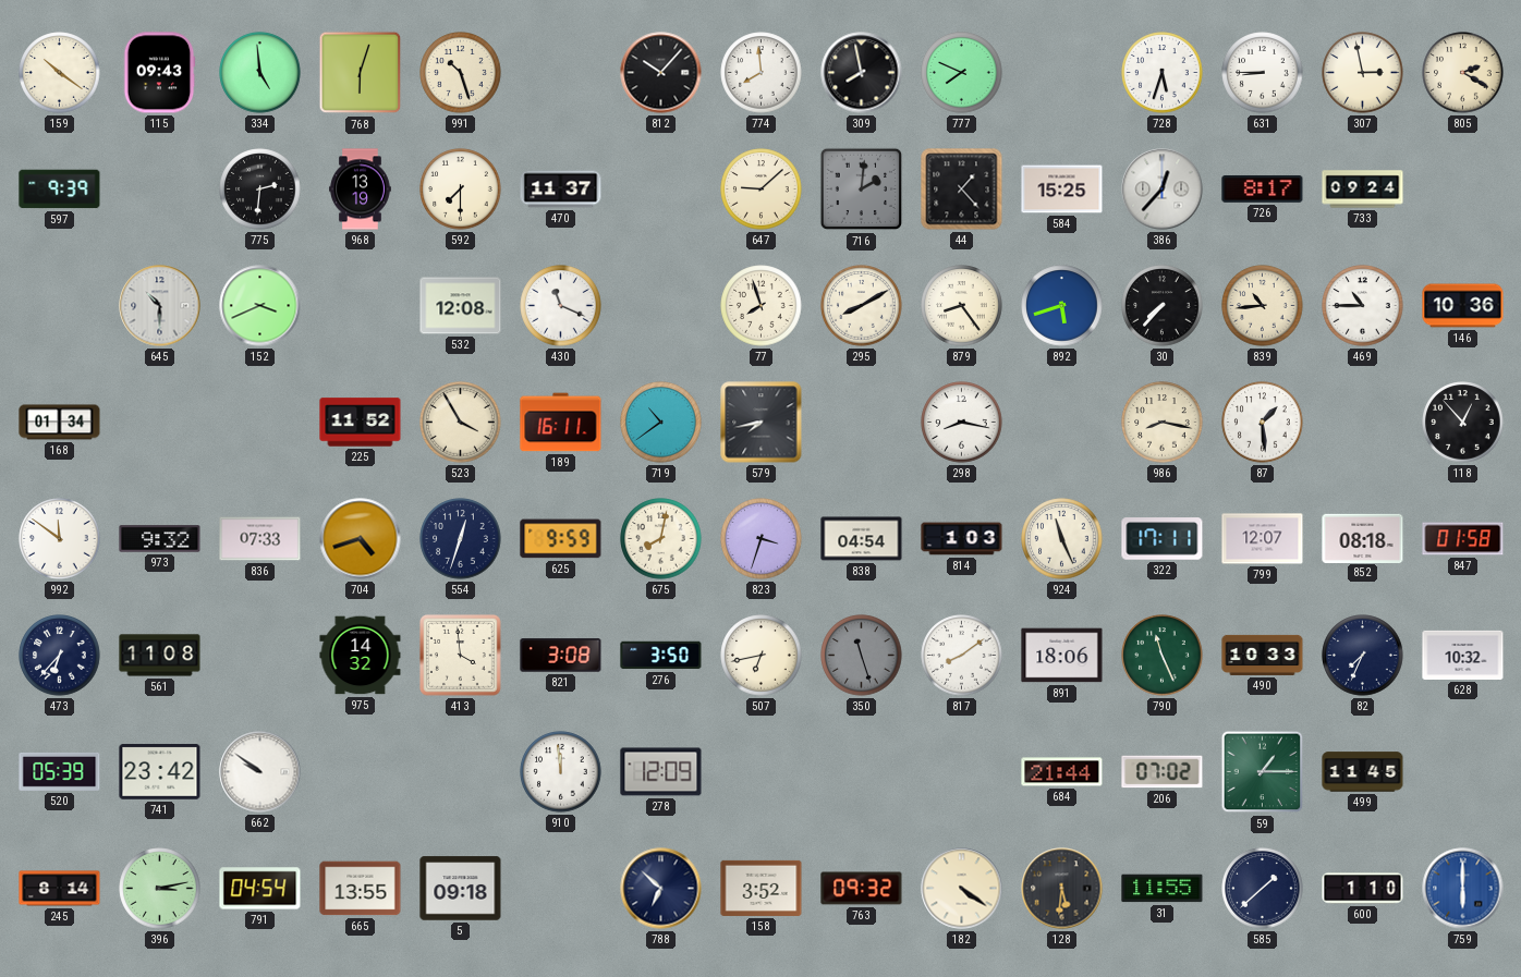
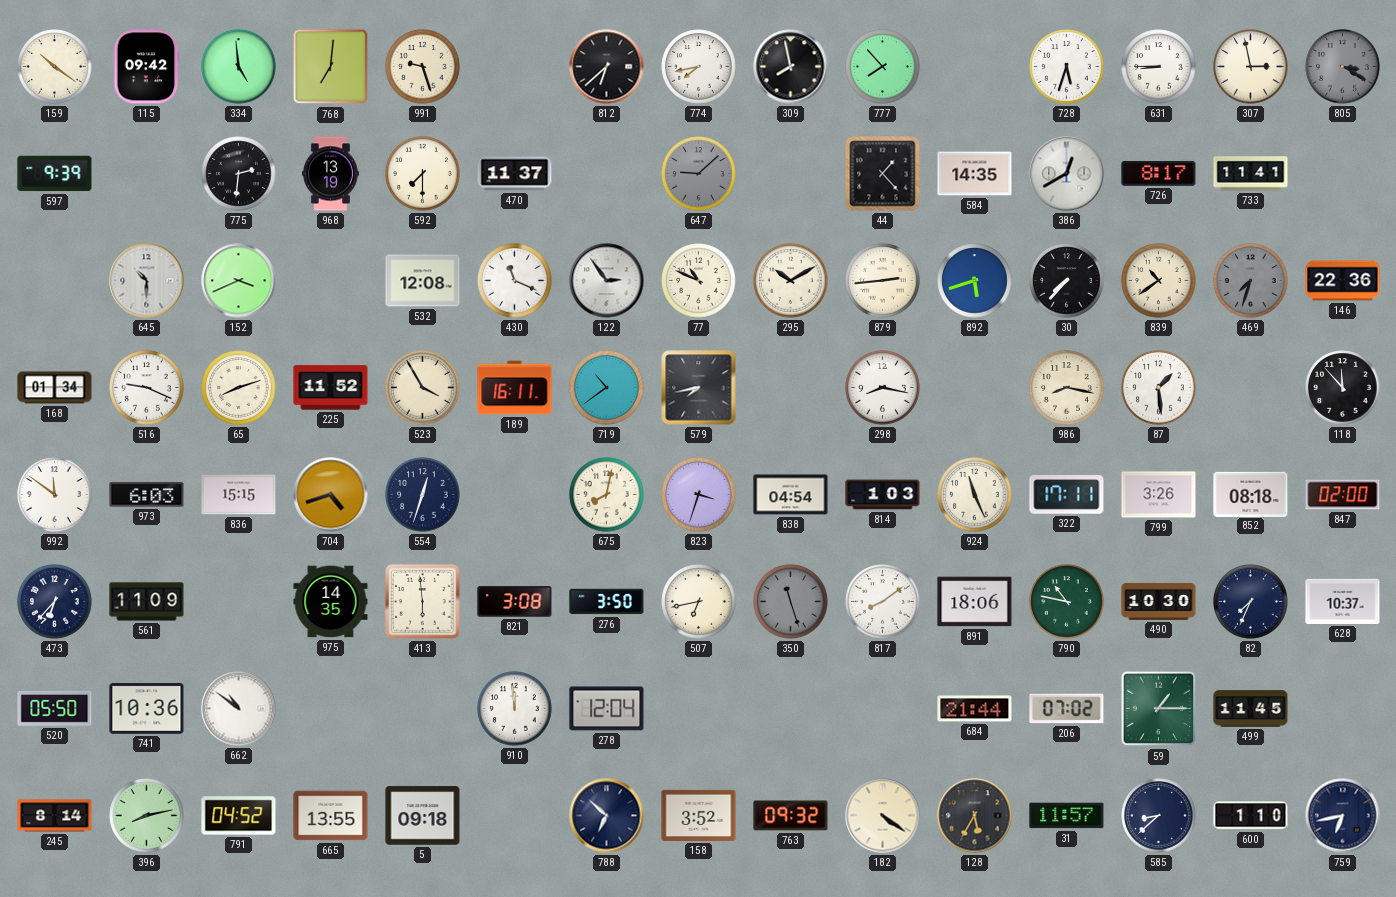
115: 09:43 -> 09:42 (146, 67)
768: 6:03 -> 7:01 (331, 67)
991: 10:27 -> 9:27 (423, 67)
812: 10:07 -> 6:38 (607, 67)
774: 7:59 -> 7:43 (699, 67)
777: 7:49 -> 7:53 (883, 67)
805: 2:20 -> 3:20 (1343, 67)
805 dial: cream -> grey (1343, 67)
647 dial: cream -> grey (699, 174)
716: 2:01 -> none (862, 190)
584: 15:25 -> 14:35 (975, 174)
386: 12:37 -> 12:40 (1067, 174)
733: 09:24 -> 11:41 (1251, 174)
122: none -> 2:54 (607, 281)
77: 7:57 -> 10:49 (699, 281)
295: 8:10 -> 10:10 (791, 281)
879: 8:24 -> 2:44 (883, 281)
839: 10:44 -> 10:39 (1159, 281)
469: 10:45 -> 7:33 (1251, 281)
469 dial: white -> grey (1251, 281)
146: 10:36 -> 22:36 (1343, 281)
516: none -> 9:19 (147, 388)
65: none -> 8:12 (239, 388)
118: 12:53 -> 11:53 (1343, 388)
973: 9:32 -> 6:03 (147, 495)
836: 07:33 -> 15:15 (239, 495)
625: 9:59 -> none (561, 539)
799: 12:07 -> 3:26 (1159, 495)
847: 01:58 -> 02:00 (1343, 495)
561: 11:08 -> 11:09 (147, 602)
975: 14:32 -> 14:35 (331, 602)
413: 3:59 -> 5:59 (422, 601)
790: 11:26 -> 10:47 (1067, 602)
490: 10:33 -> 10:30 (1159, 601)
628: 10:32 -> 10:37 (1343, 601)
520: 05:39 -> 05:50 (55, 708)
741: 23:42 -> 10:36 (147, 709)
662: 9:51 -> 10:51 (239, 709)
278: 12:09 -> 12:04 (607, 709)
396: 3:13 -> 8:13 (147, 816)
791: 04:54 -> 04:52 (239, 816)
128: 5:31 -> 5:35 (975, 816)
31: 11:55 -> 11:57 (1067, 816)
585: 1:38 -> 8:38 (1159, 816)
759: 6:00 -> 6:43 (1343, 816)
759 dial: blue -> navy (1343, 816)
